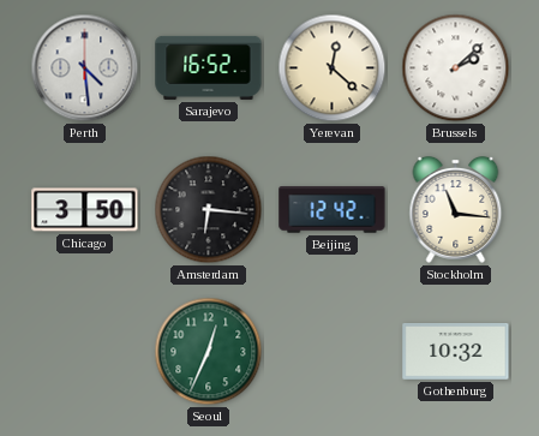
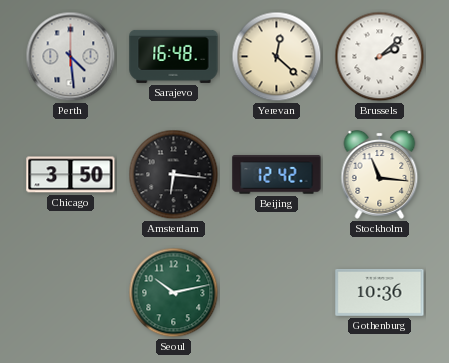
Sarajevo: 16:52 -> 16:48 (174, 56)
Seoul: 12:34 -> 10:13 (174, 293)
Gothenburg: 10:32 -> 10:36 (380, 292)
